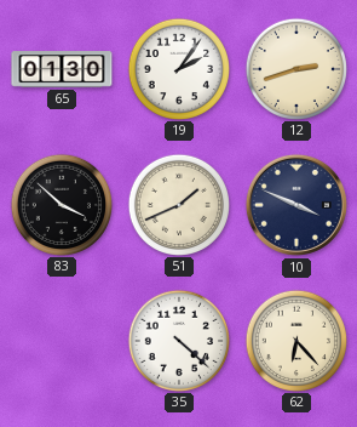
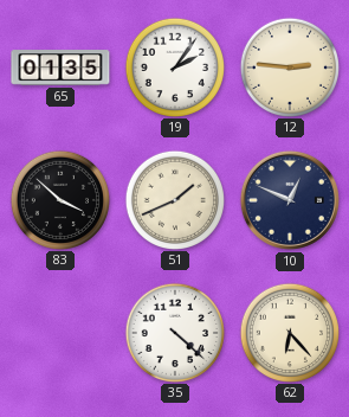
65: 01:30 -> 01:35 (60, 68)
12: 2:42 -> 2:46 (289, 66)
10: 3:49 -> 12:49 (290, 200)
